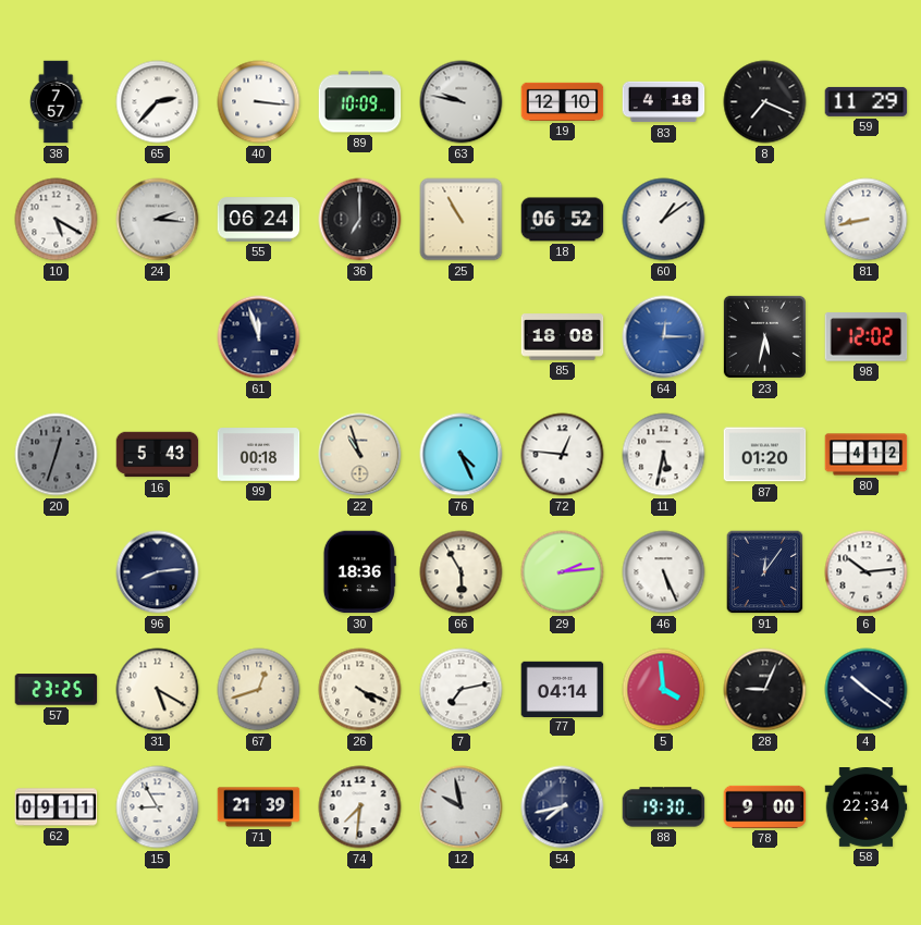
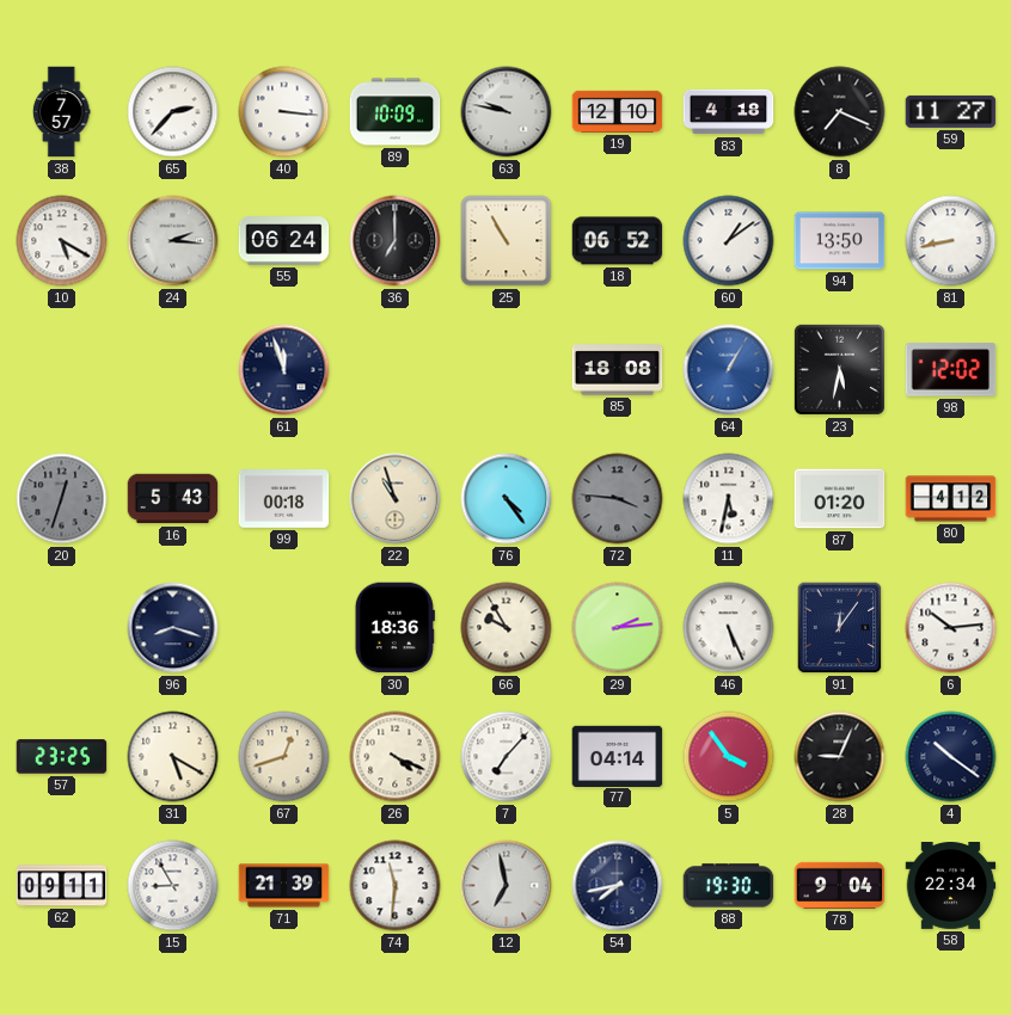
59: 11:29 -> 11:27 (951, 111)
94: none -> 13:50 (840, 241)
64: 12:15 -> 1:05 (729, 370)
76: 4:26 -> 4:24 (507, 499)
72: 12:46 -> 3:46 (618, 499)
72 dial: white -> grey (618, 499)
96: 8:14 -> 8:18 (173, 628)
66: 5:55 -> 9:55 (507, 628)
7: 7:13 -> 7:07 (507, 757)
5: 3:59 -> 3:54 (729, 757)
74: 7:31 -> 11:31 (396, 886)
12: 9:58 -> 6:58 (507, 886)
78: 9:00 -> 9:04 (840, 885)
